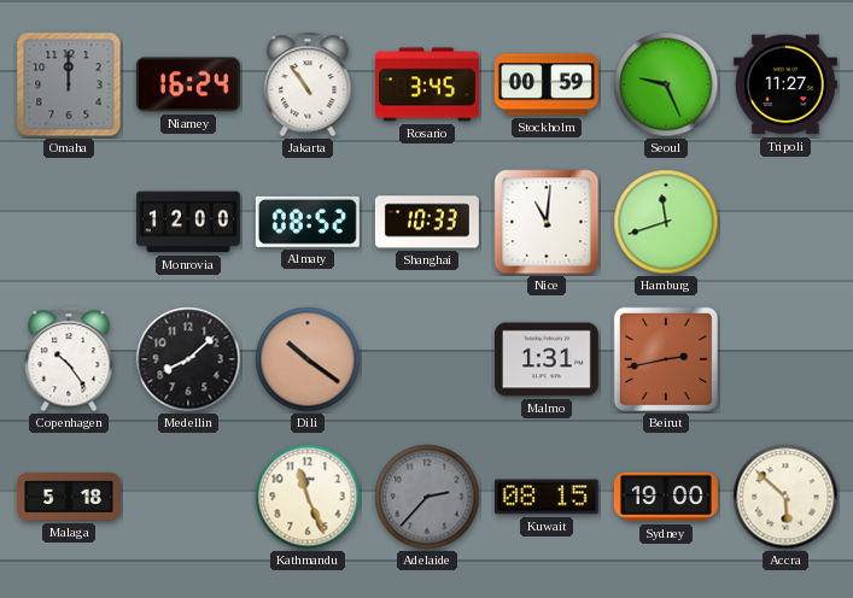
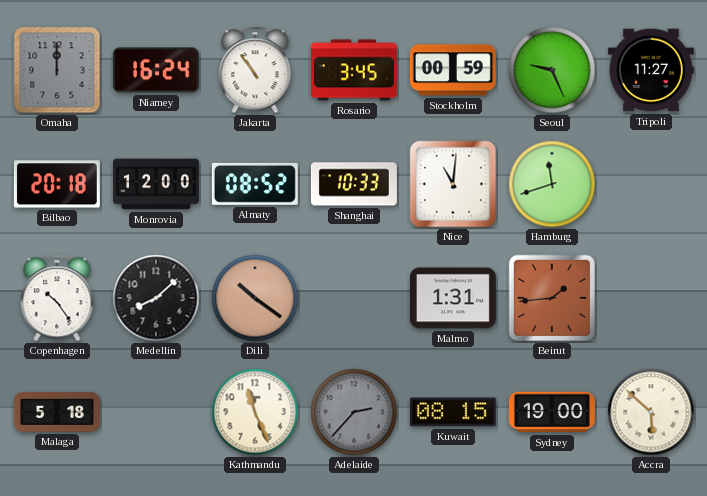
Bilbao: none -> 20:18 (57, 184)
Beirut: 2:43 -> 1:44 (552, 298)
